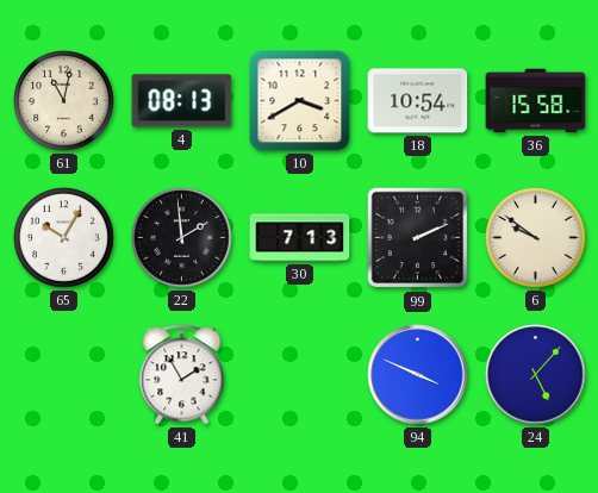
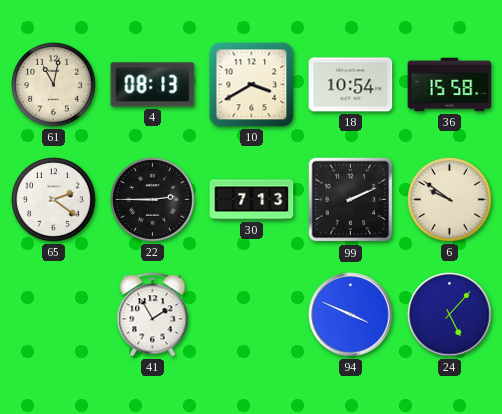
65: 10:05 -> 2:21 (54, 200)
22: 1:59 -> 2:45 (153, 200)
